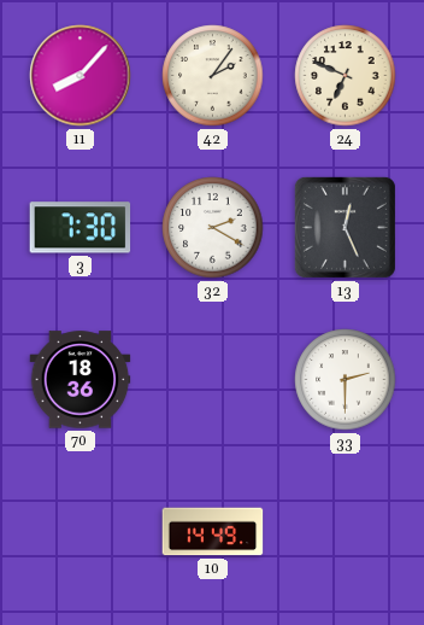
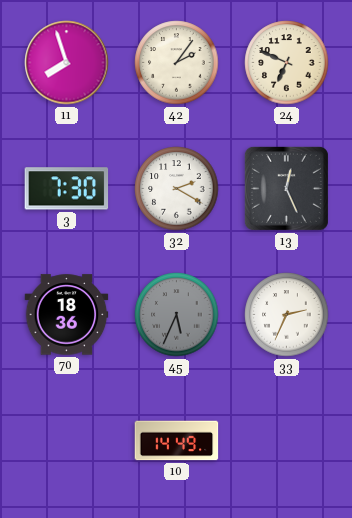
11: 8:07 -> 7:57 (67, 63)
45: none -> 5:34 (177, 315)
33: 2:30 -> 2:34 (287, 315)
